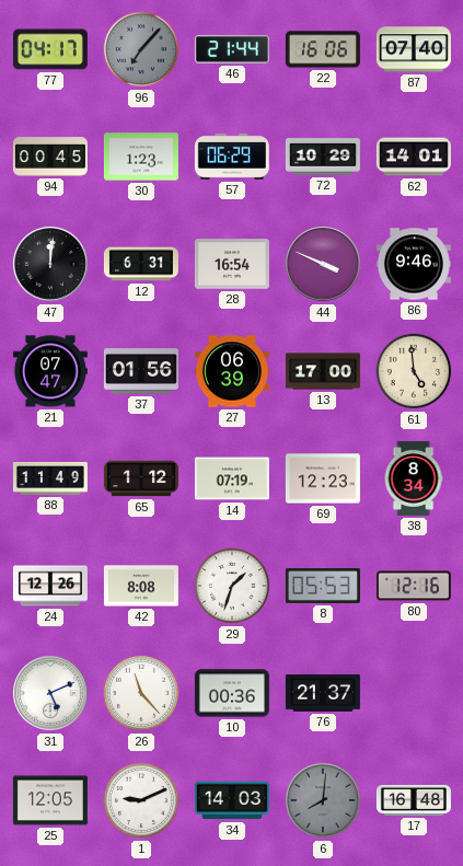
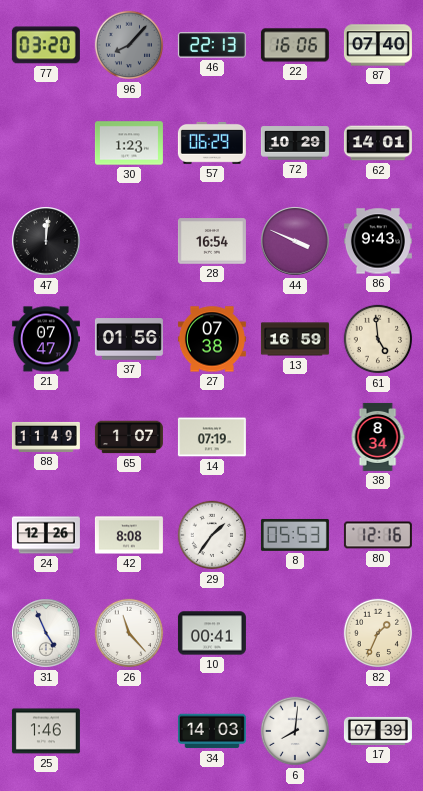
77: 04:17 -> 03:20 (46, 45)
96: 7:07 -> 8:07 (129, 45)
46: 21:44 -> 22:13 (212, 45)
94: 00:45 -> none (50, 157)
12: 6:31 -> none (141, 264)
86: 9:46 -> 9:43 (378, 241)
27: 06:39 -> 07:38 (212, 339)
13: 17:00 -> 16:59 (295, 339)
65: 1:12 -> 1:07 (129, 437)
69: 12:23 -> none (323, 478)
29: 1:33 -> 1:36 (212, 535)
31: 5:11 -> 4:56 (46, 633)
10: 00:36 -> 00:41 (212, 633)
76: 21:37 -> none (323, 693)
82: none -> 1:34 (378, 633)
25: 12:05 -> 1:46 (46, 731)
1: 9:11 -> none (141, 800)
6 dial: grey -> white (295, 731)
17: 16:48 -> 07:39 (378, 731)
